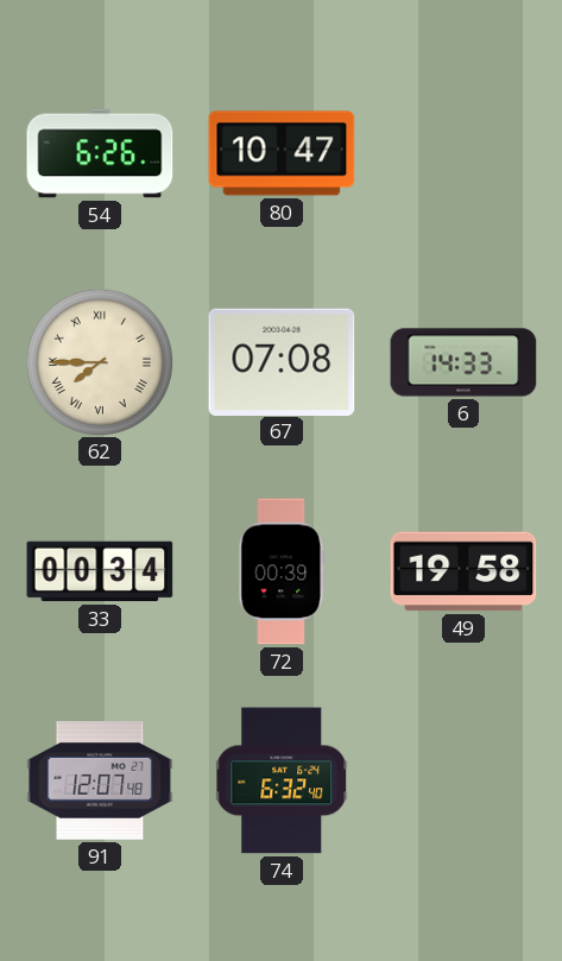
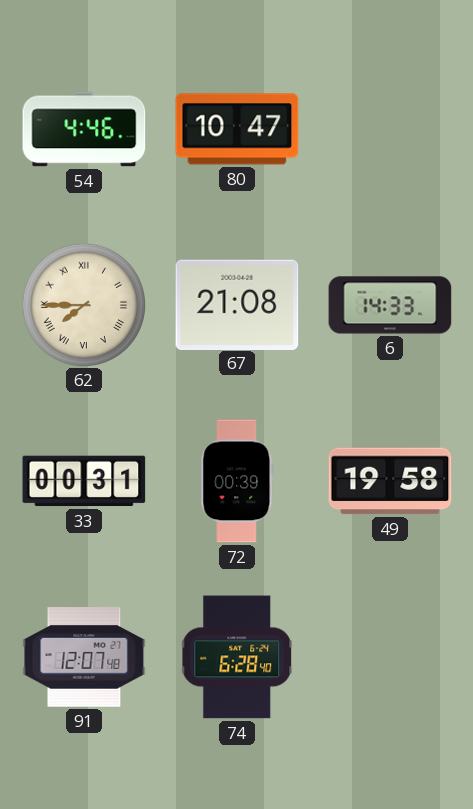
54: 6:26 -> 4:46 (84, 129)
67: 07:08 -> 21:08 (237, 304)
33: 00:34 -> 00:31 (84, 481)
74: 6:32 -> 6:28 (238, 657)
